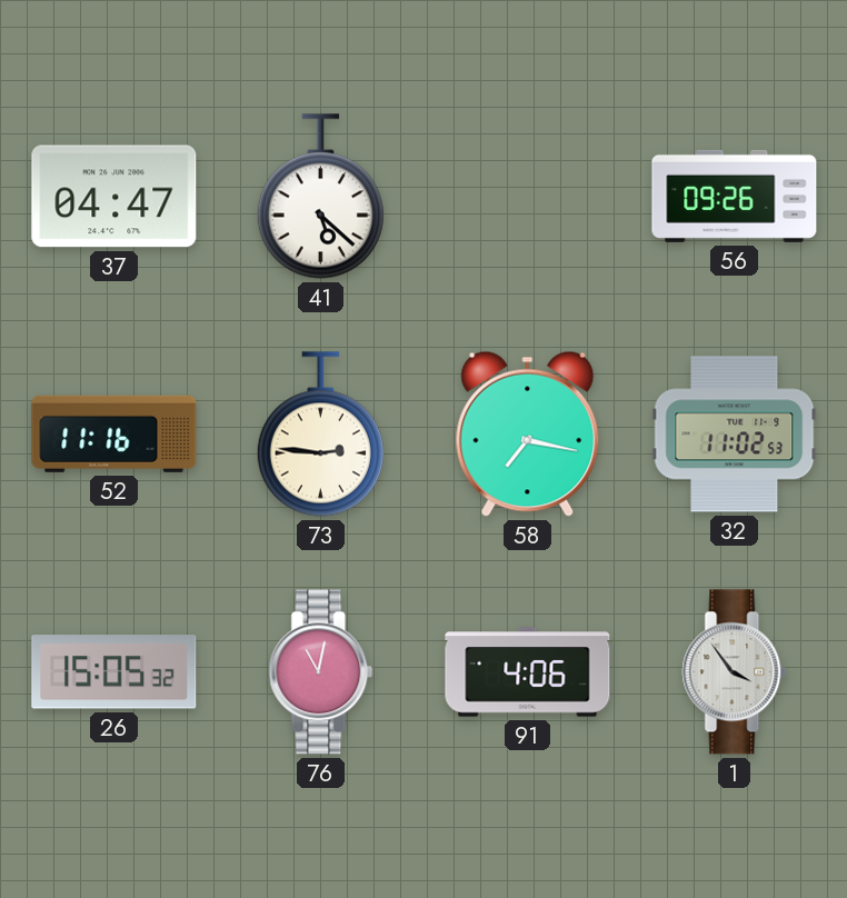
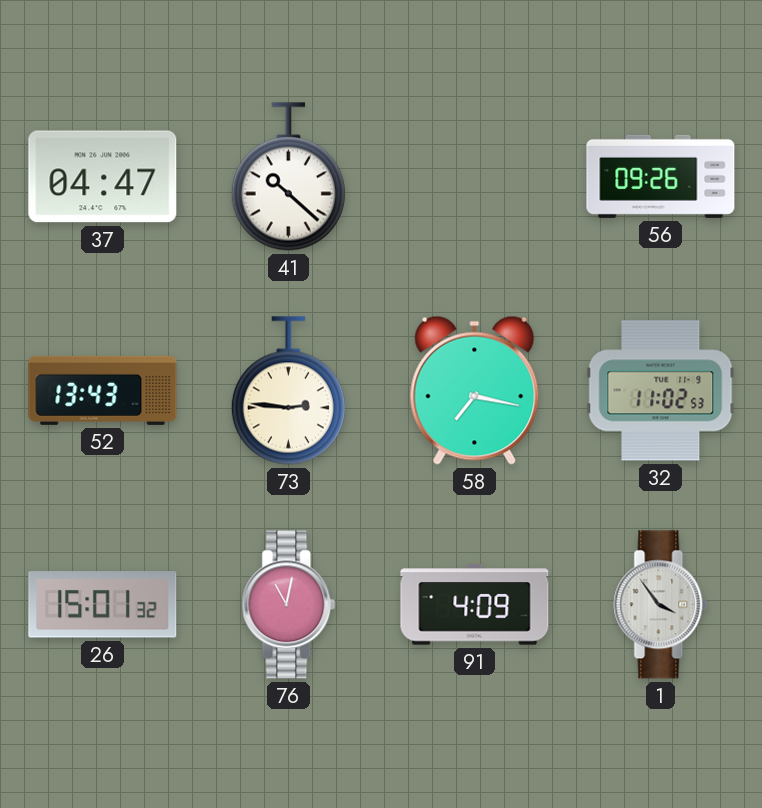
41: 5:22 -> 10:22 (288, 177)
52: 11:16 -> 13:43 (103, 390)
26: 15:05 -> 15:01 (103, 605)
91: 4:06 -> 4:09 (475, 605)
